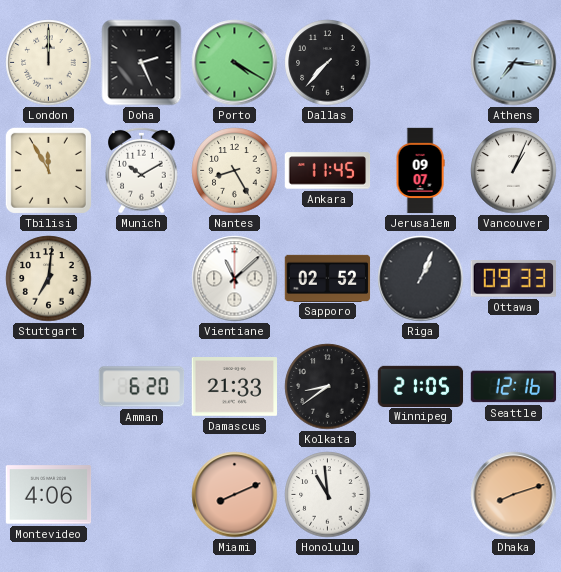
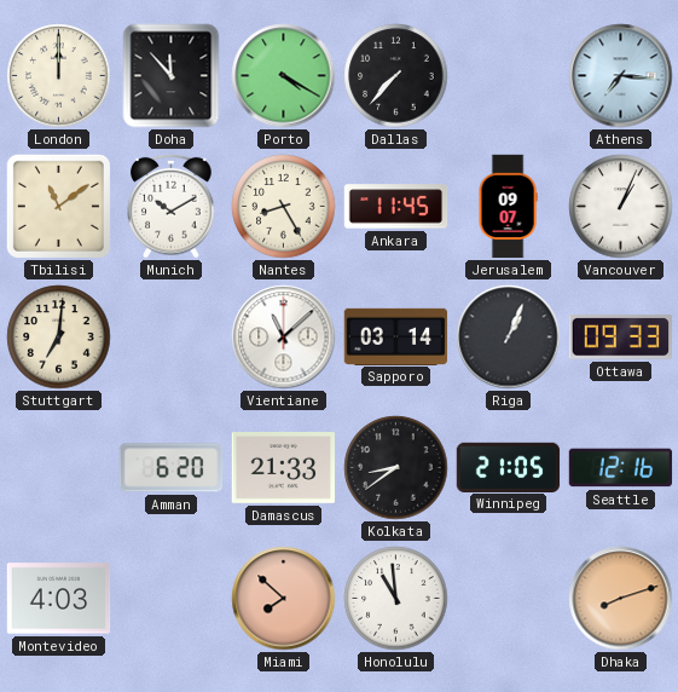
Doha: 2:26 -> 11:53 (172, 76)
Tbilisi: 11:55 -> 11:09 (58, 206)
Sapporo: 02:52 -> 03:14 (396, 336)
Montevideo: 4:06 -> 4:03 (59, 599)
Miami: 8:11 -> 7:52 (284, 599)
